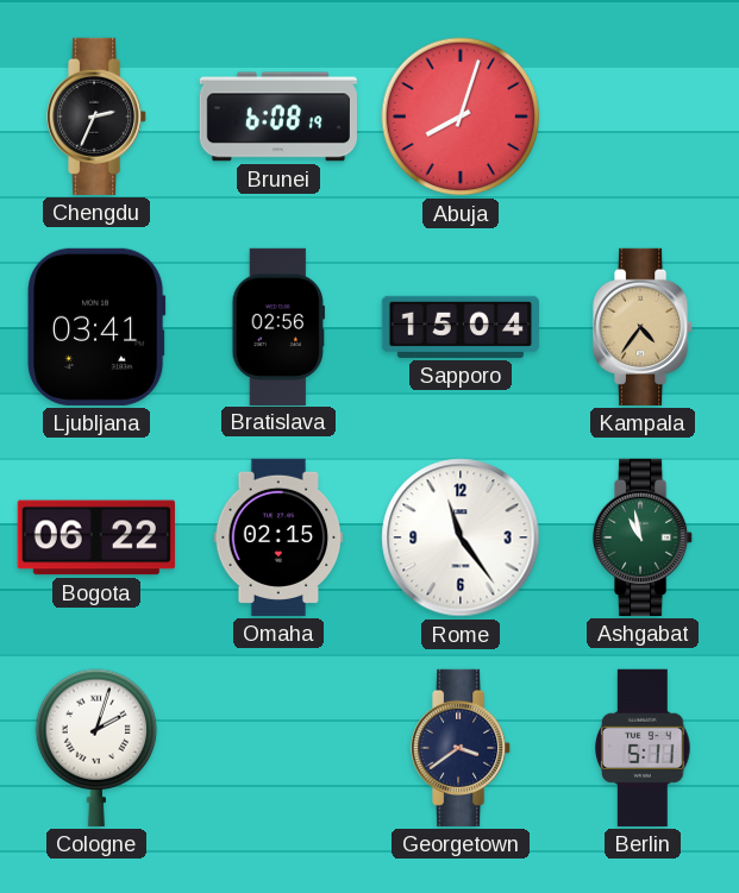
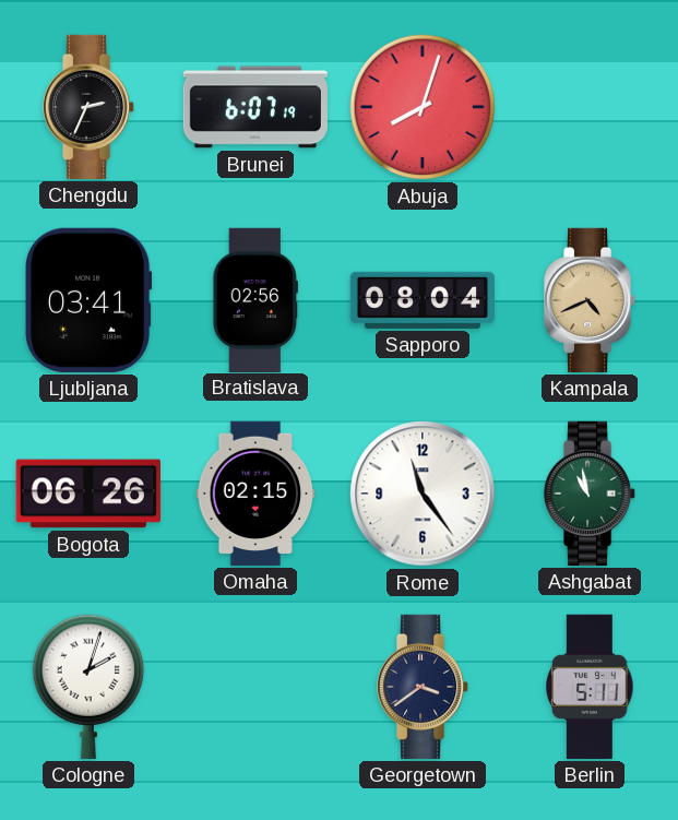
Brunei: 6:08 -> 6:07 (255, 107)
Sapporo: 15:04 -> 08:04 (423, 300)
Kampala: 4:36 -> 4:41 (591, 300)
Bogota: 06:22 -> 06:26 (88, 494)
